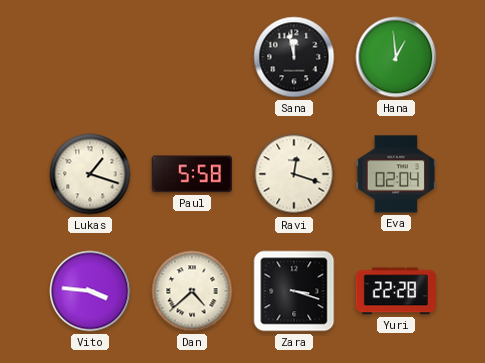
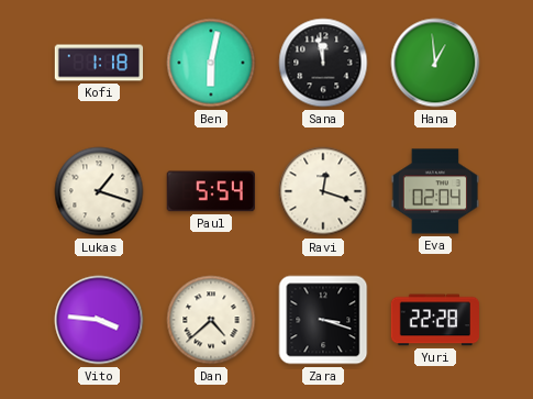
Kofi: none -> 1:18 (99, 63)
Ben: none -> 6:02 (211, 63)
Paul: 5:58 -> 5:54 (211, 191)
